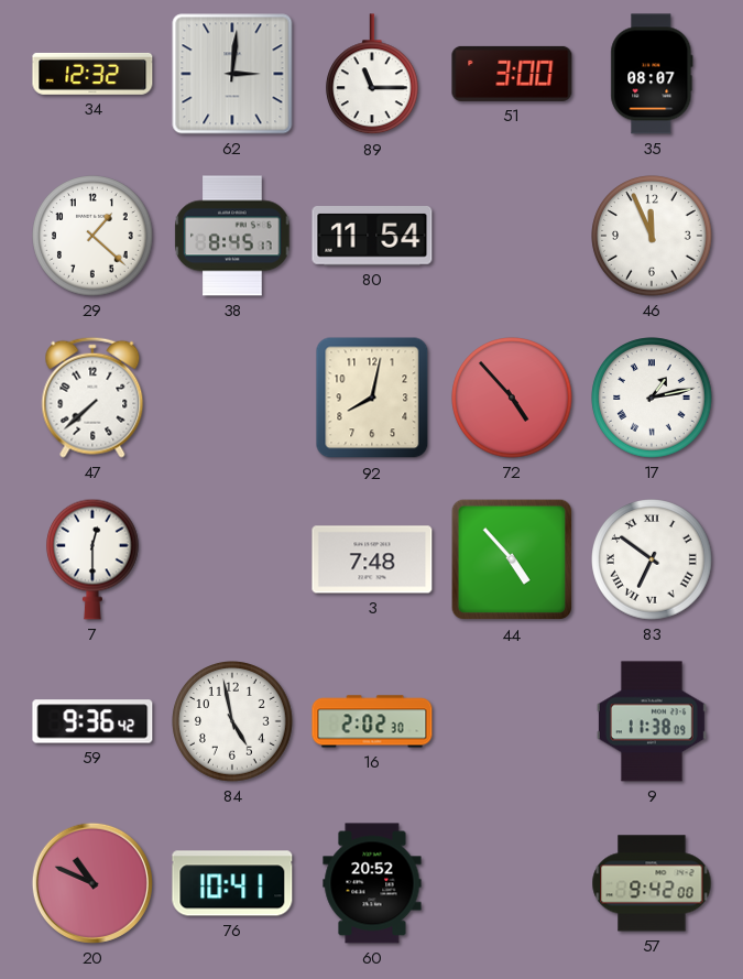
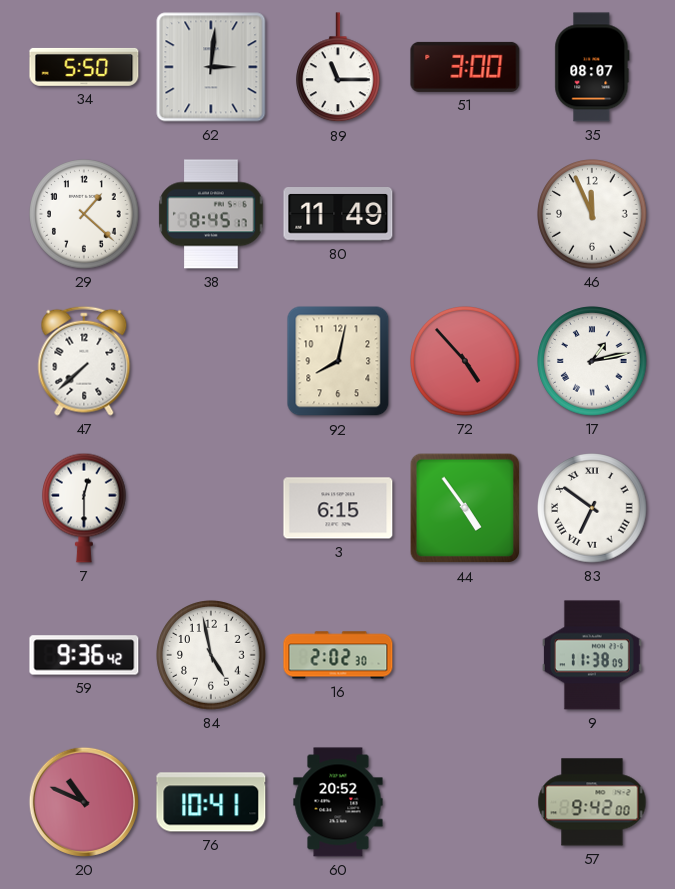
34: 12:32 -> 5:50 (84, 67)
80: 11:54 -> 11:49 (338, 215)
3: 7:48 -> 6:15 (338, 508)
44: 4:53 -> 4:54 (465, 508)
